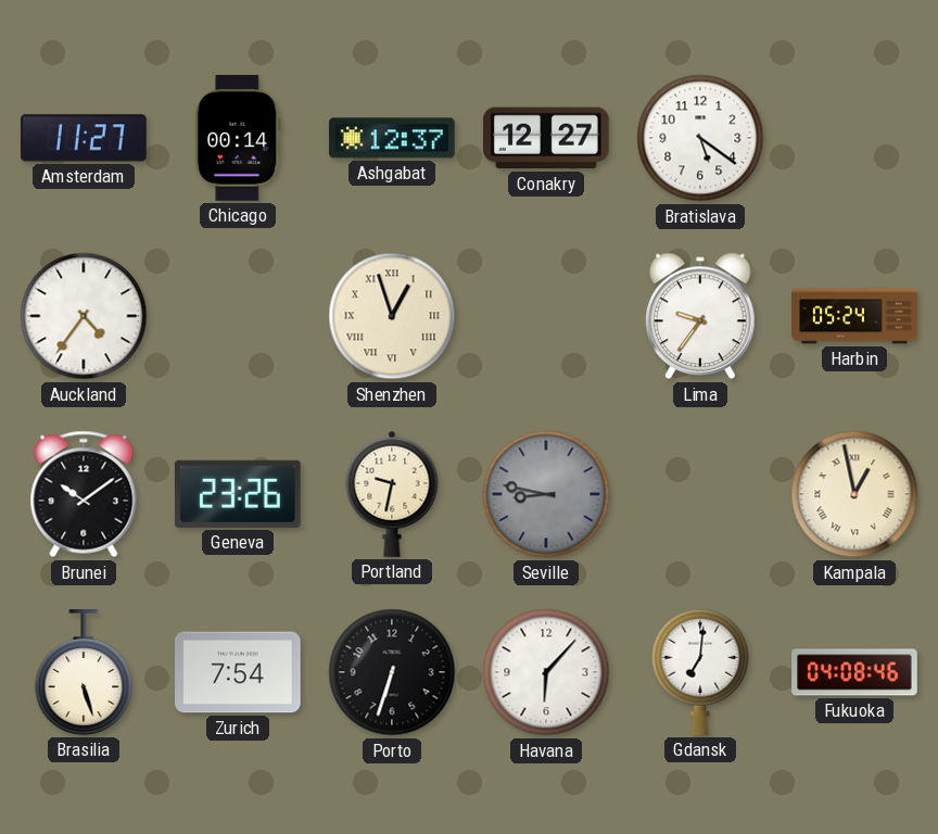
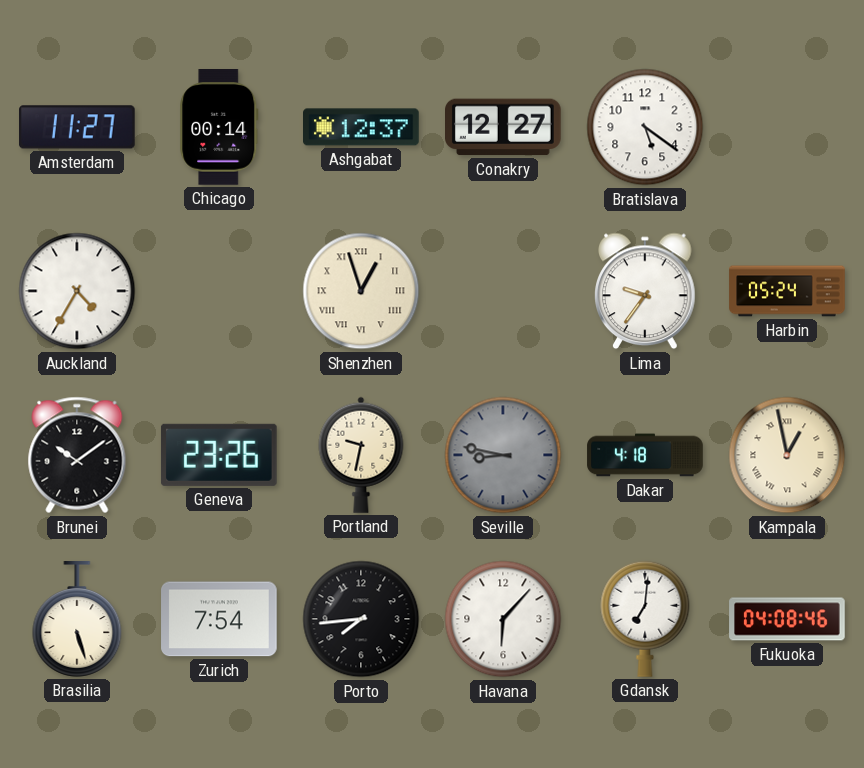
Auckland: 4:36 -> 4:35 (77, 291)
Dakar: none -> 4:18 (645, 455)
Porto: 6:33 -> 7:44 (361, 619)
